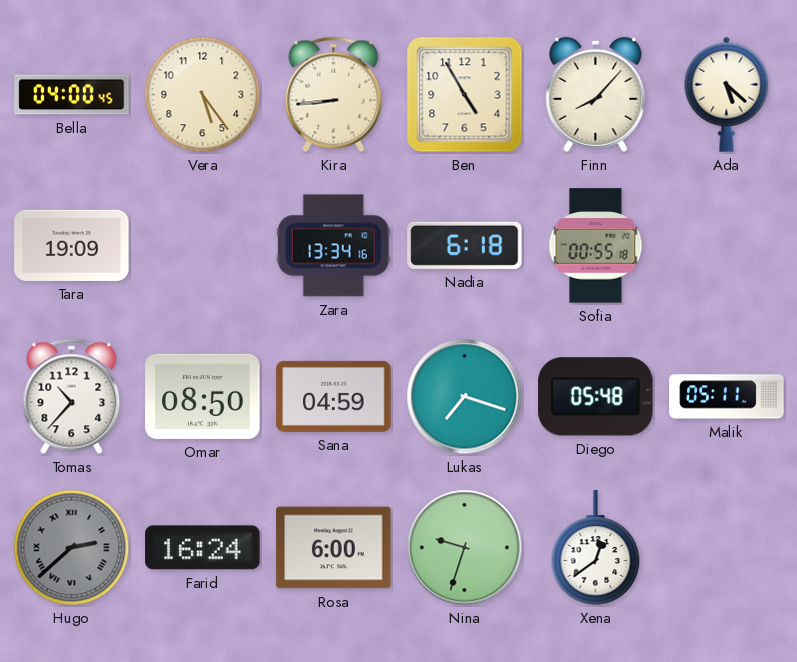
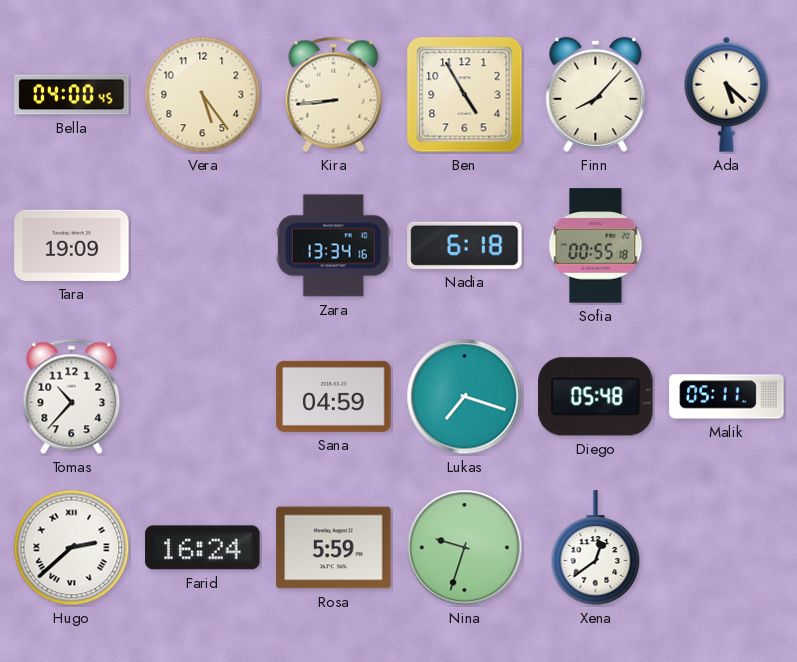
Omar: 08:50 -> none (203, 396)
Hugo dial: grey -> white (72, 548)
Rosa: 6:00 -> 5:59 (334, 548)
